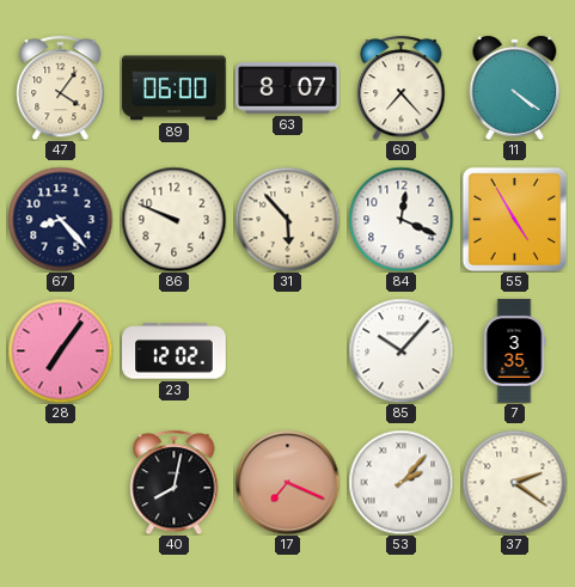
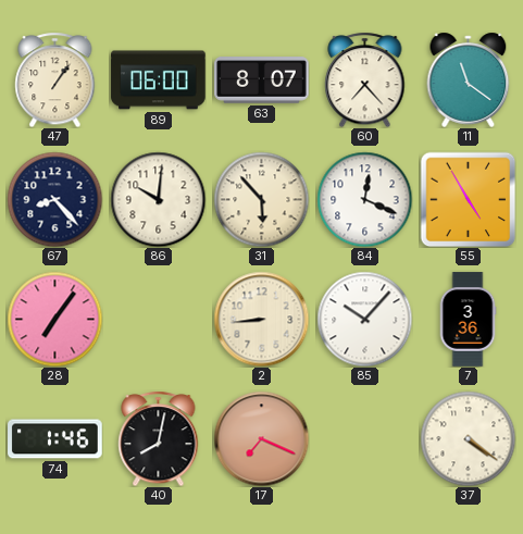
47: 4:06 -> 1:06 (55, 79)
11: 4:21 -> 11:21 (469, 79)
86: 9:49 -> 10:01 (158, 199)
23: 12:02 -> none (175, 351)
2: none -> 8:44 (261, 319)
7: 3:35 -> 3:36 (468, 320)
74: none -> 1:46 (55, 439)
53: 2:07 -> none (400, 482)
37: 2:21 -> 4:21 (468, 438)
